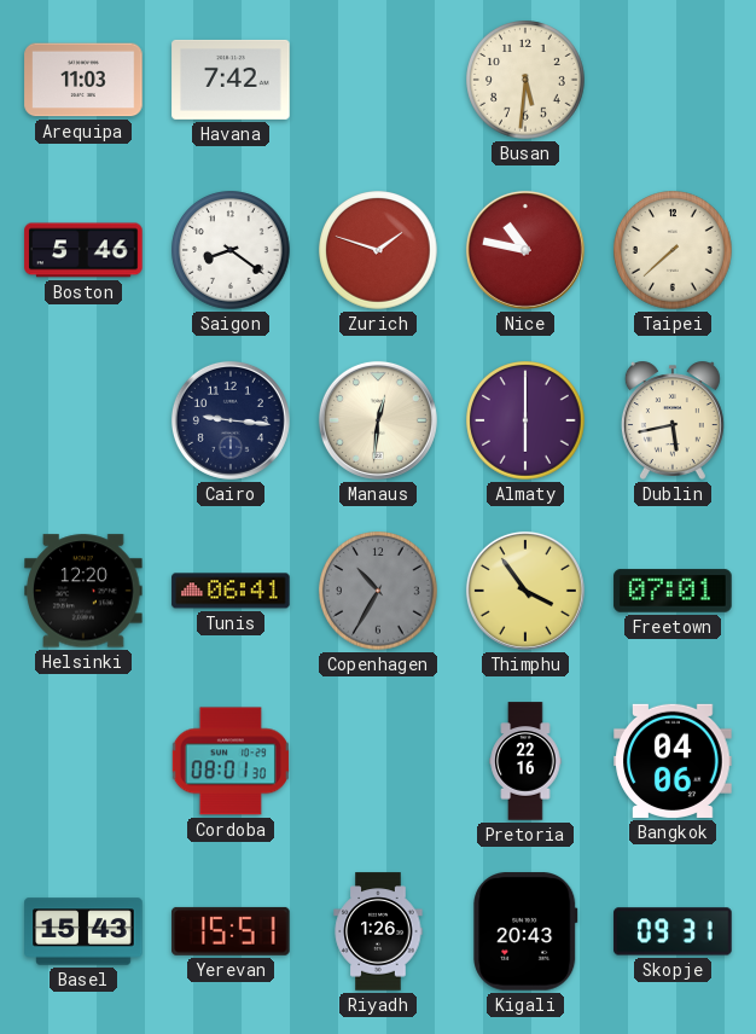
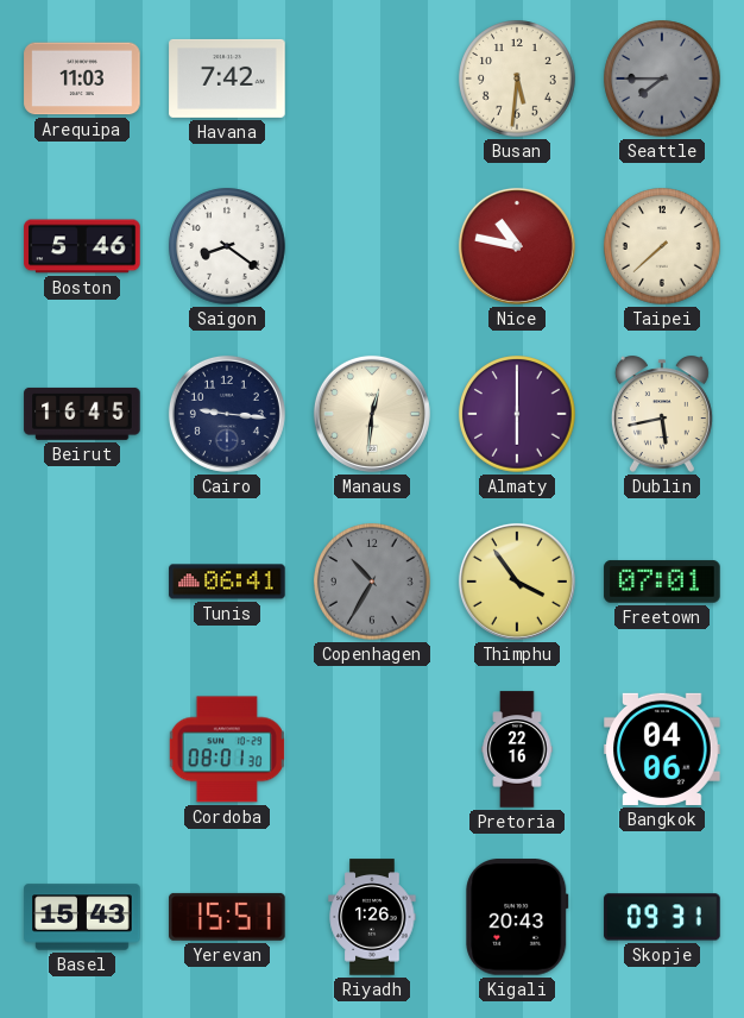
Seattle: none -> 7:45 (662, 78)
Zurich: 1:48 -> none (378, 250)
Beirut: none -> 16:45 (82, 414)
Helsinki: 12:20 -> none (83, 591)
